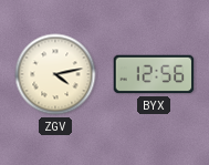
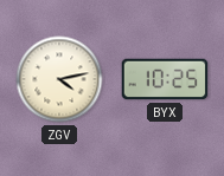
BYX: 12:56 -> 10:25 (165, 79)
